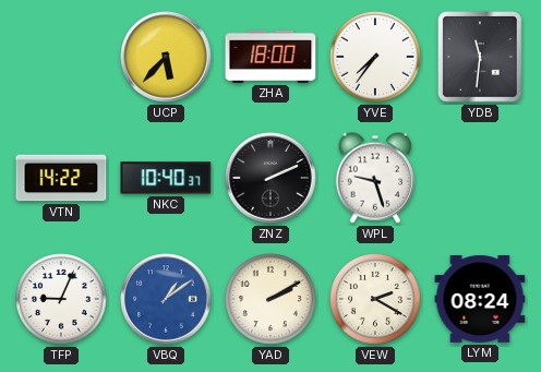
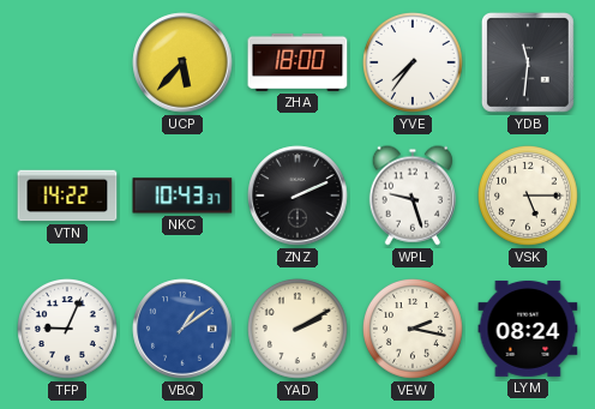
NKC: 10:40 -> 10:43 (182, 196)
VSK: none -> 5:15 (529, 197)
VEW: 2:20 -> 2:17 (414, 330)
